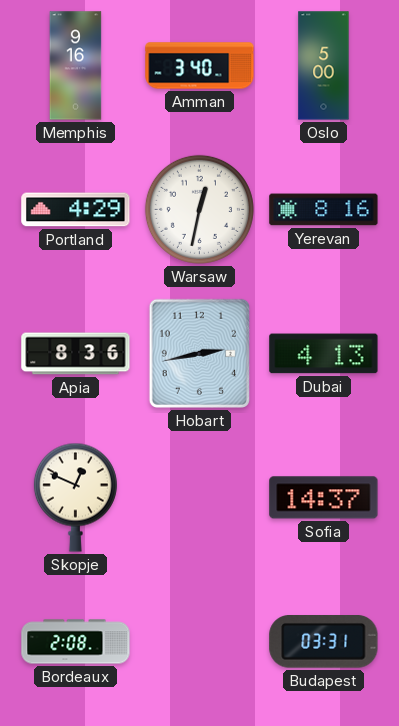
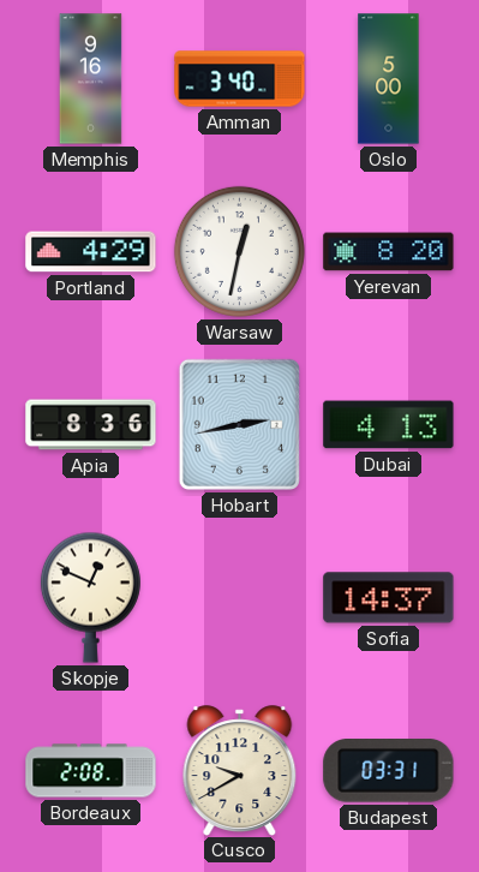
Yerevan: 8:16 -> 8:20 (389, 252)
Cusco: none -> 9:40 (240, 770)
